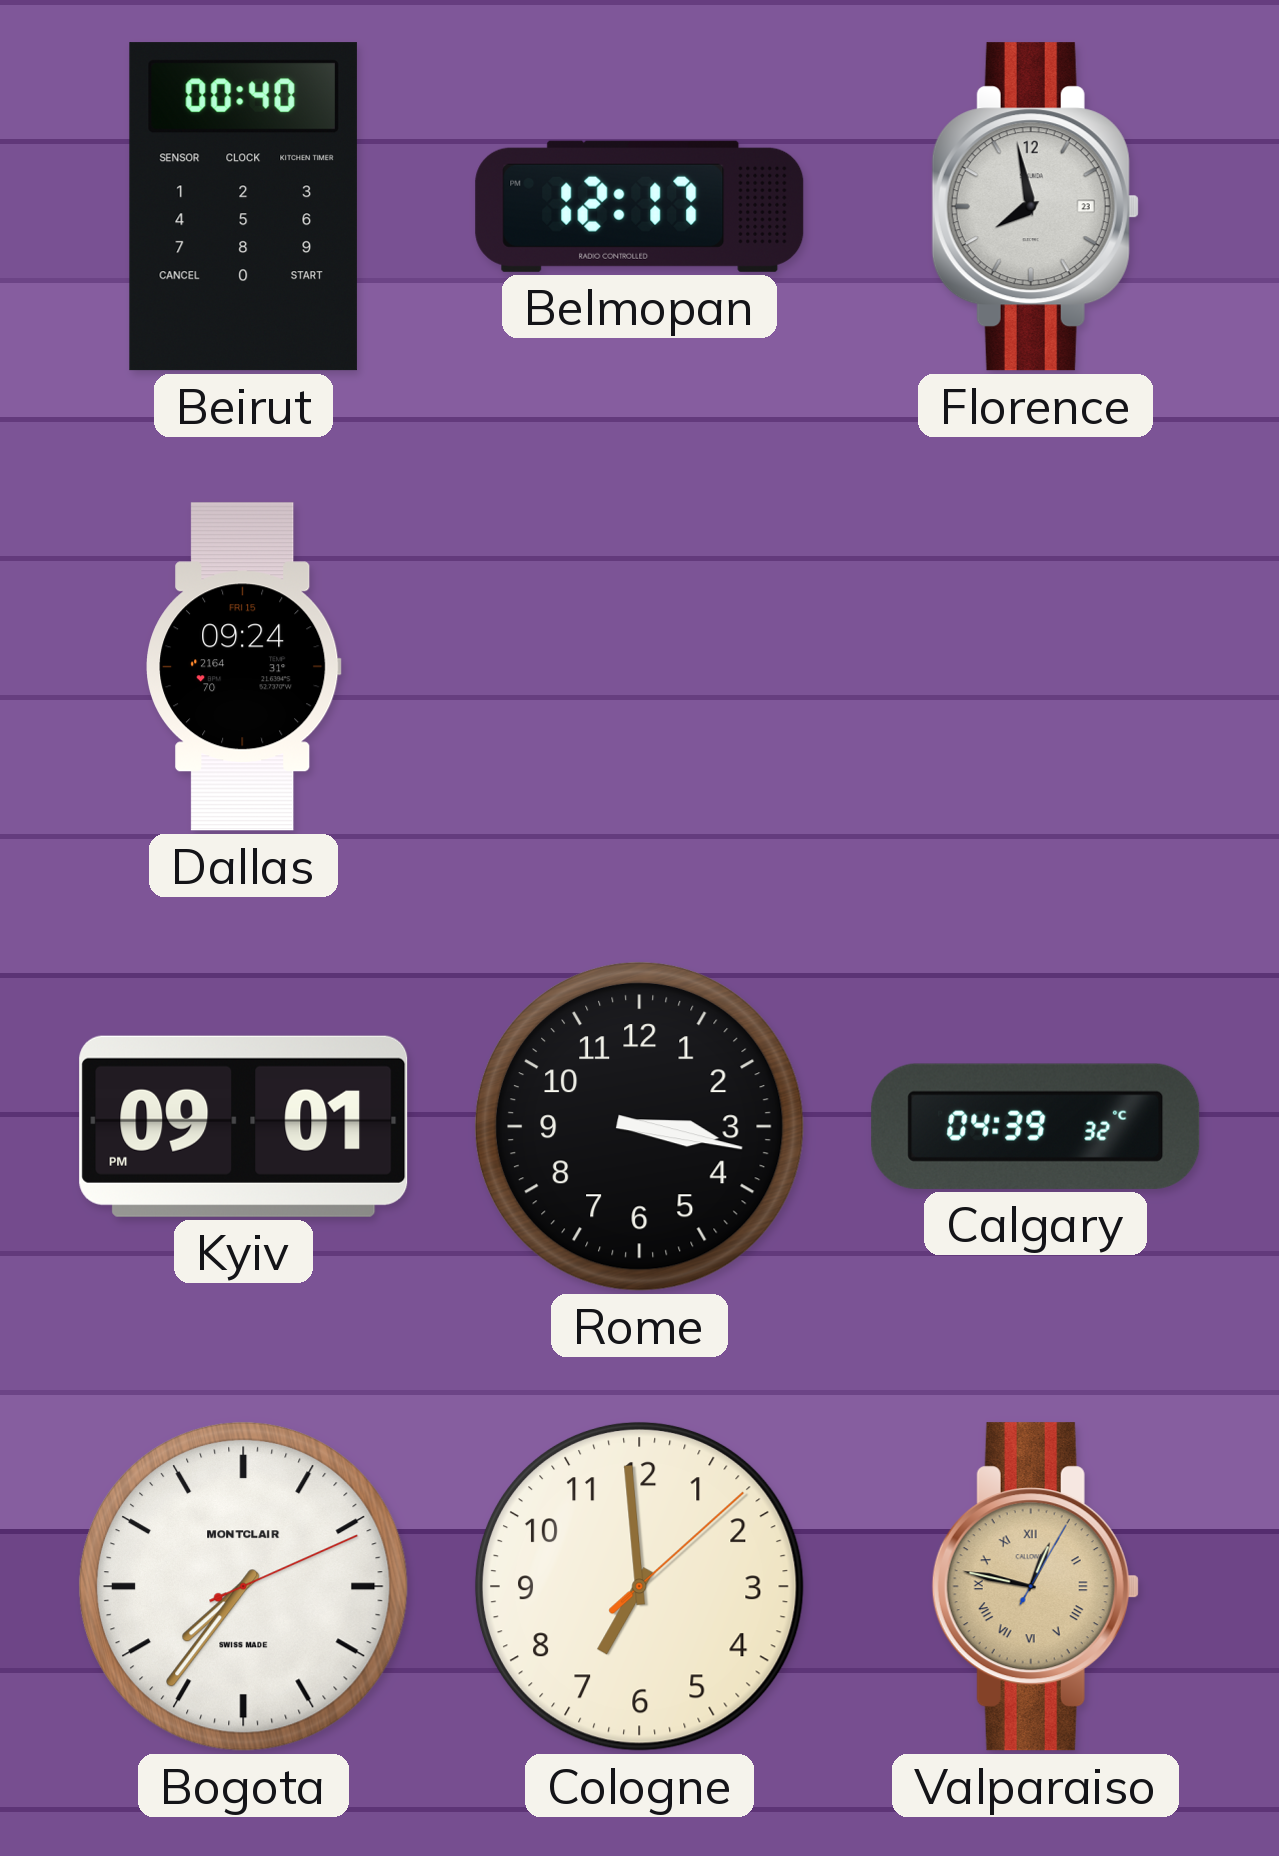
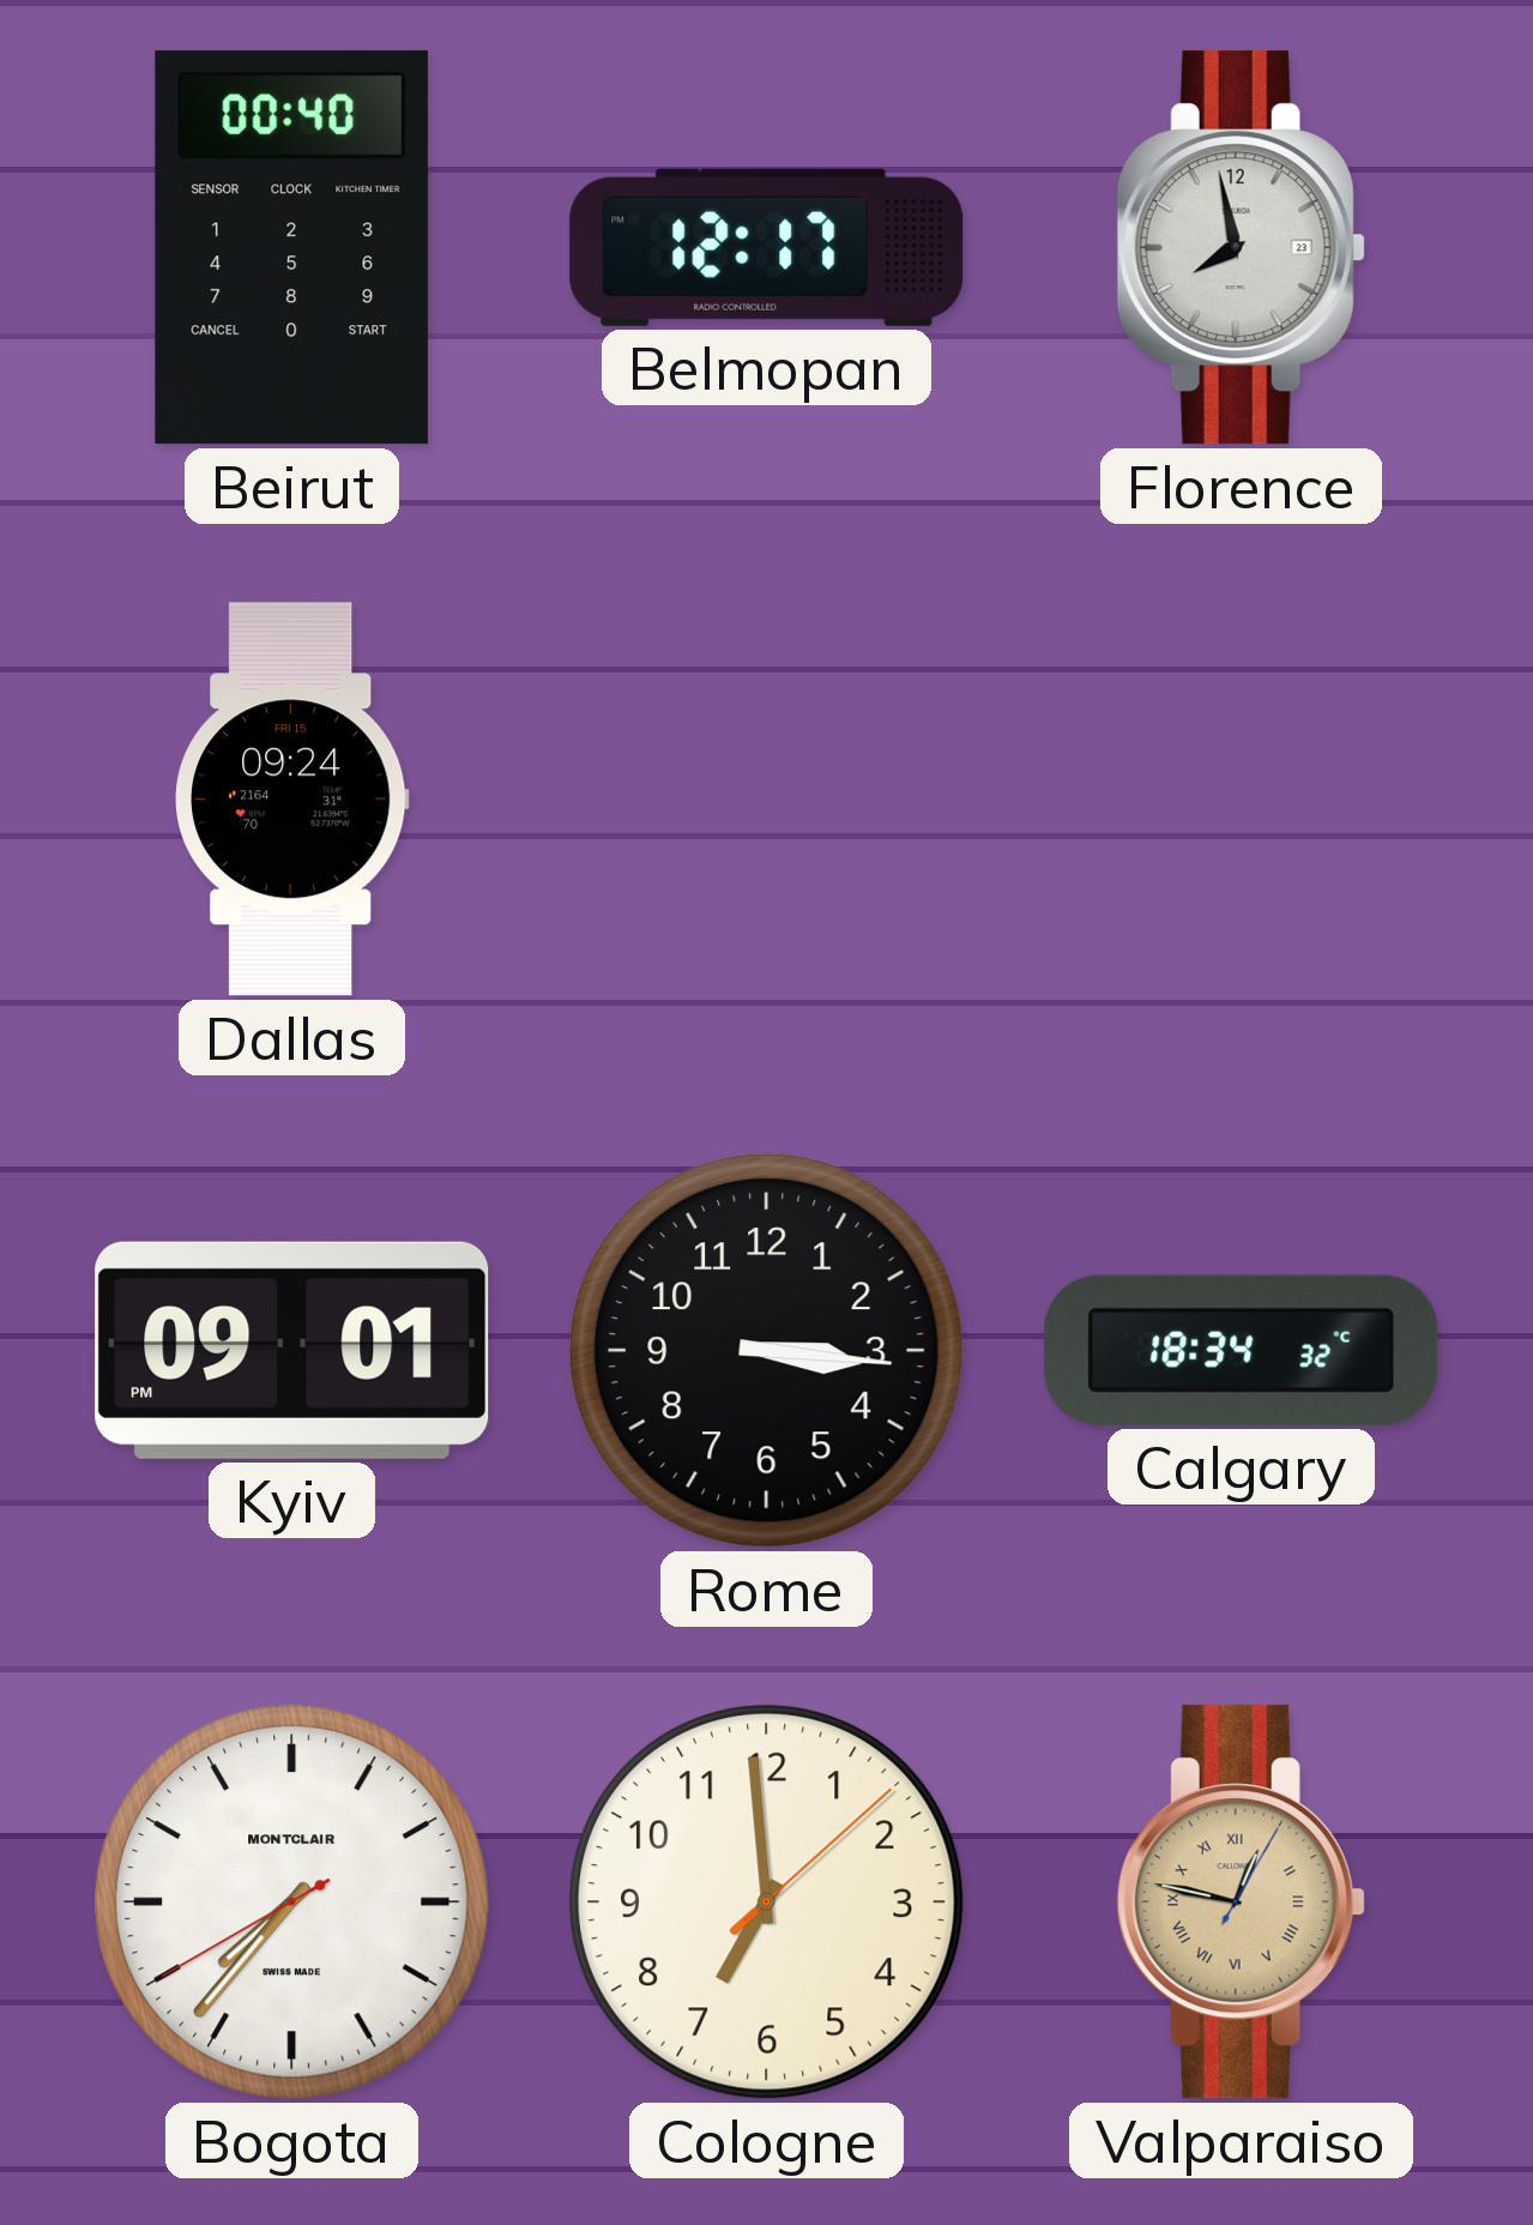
Rome: 3:17 -> 3:16 (766, 1350)
Calgary: 04:39 -> 18:34 (1242, 1350)
Bogota: 7:36:11 -> 7:36:40 (291, 1901)
